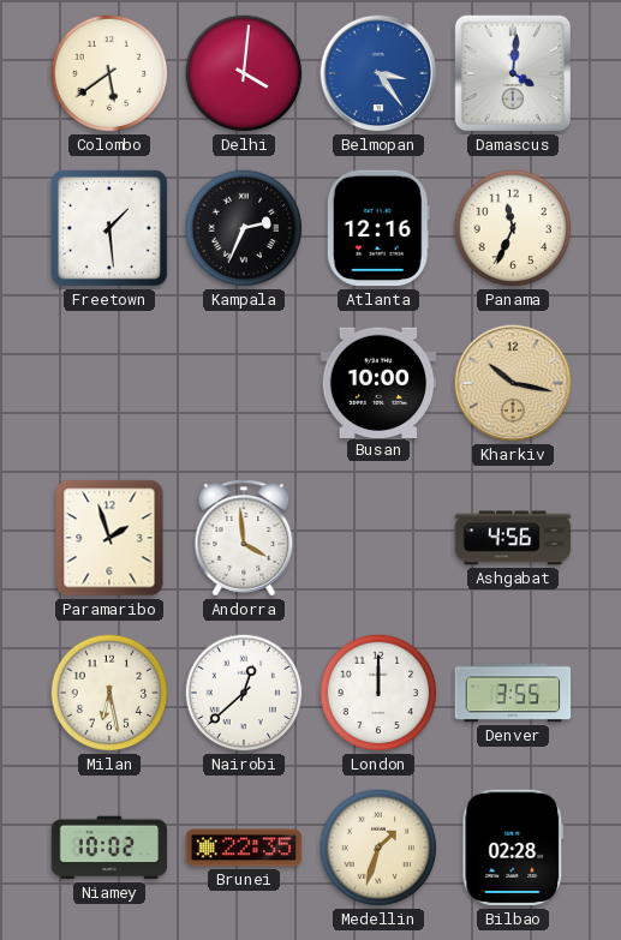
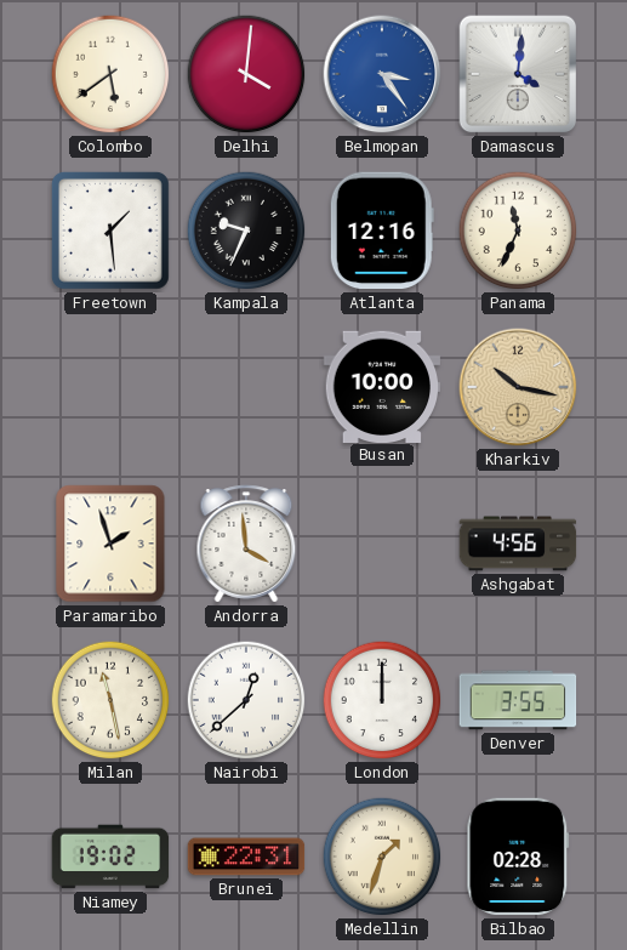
Kampala: 2:34 -> 9:34 (246, 231)
Milan: 6:28 -> 11:28 (110, 700)
Niamey: 10:02 -> 19:02 (110, 857)
Brunei: 22:35 -> 22:31 (246, 857)
